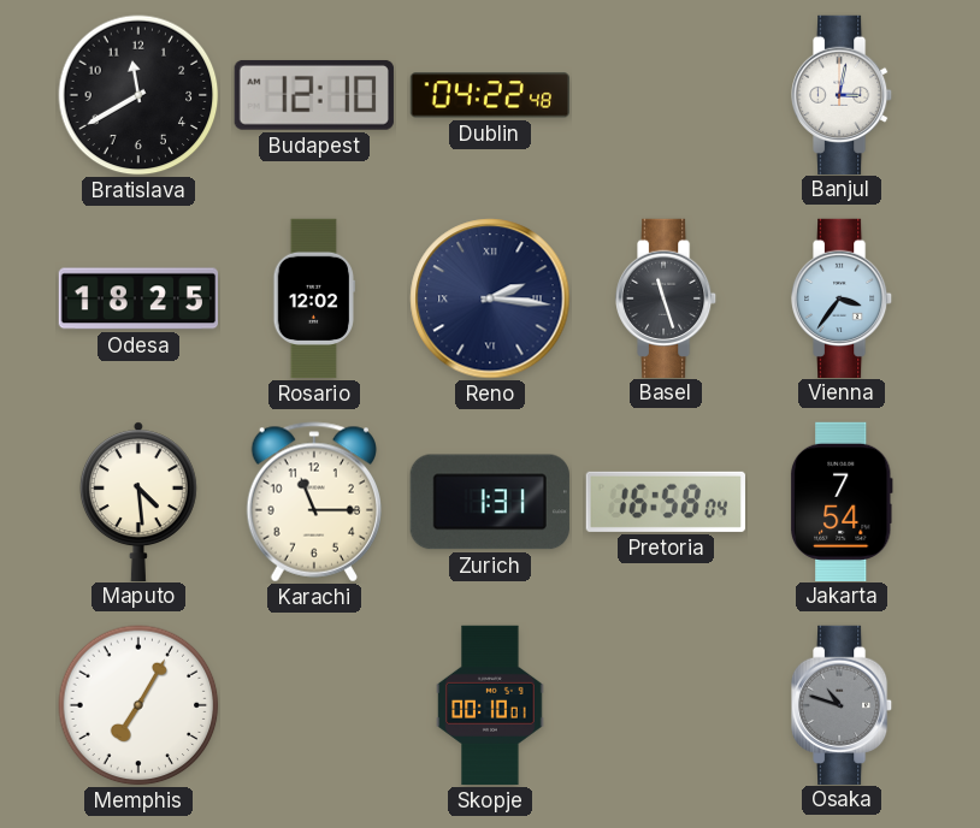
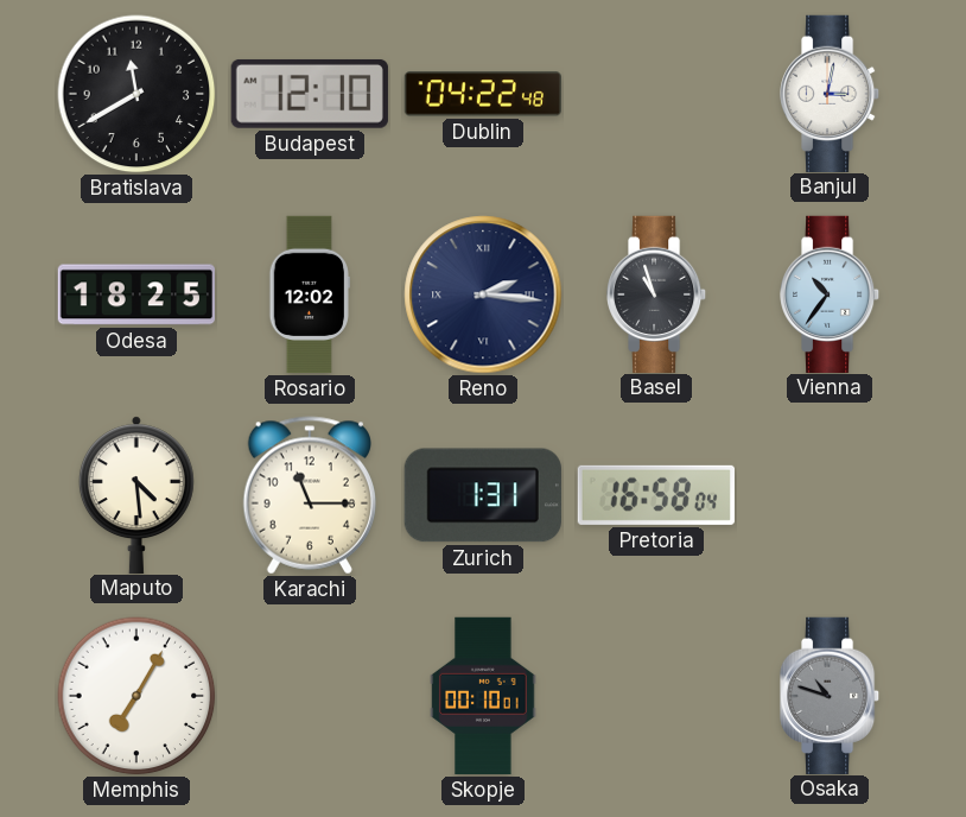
Basel: 11:27 -> 10:57 (656, 293)
Vienna: 3:36 -> 10:36 (830, 293)
Jakarta: 7:54 -> none (842, 501)
